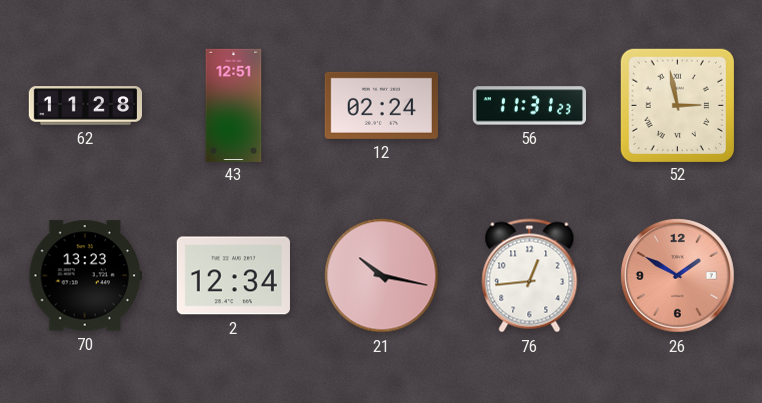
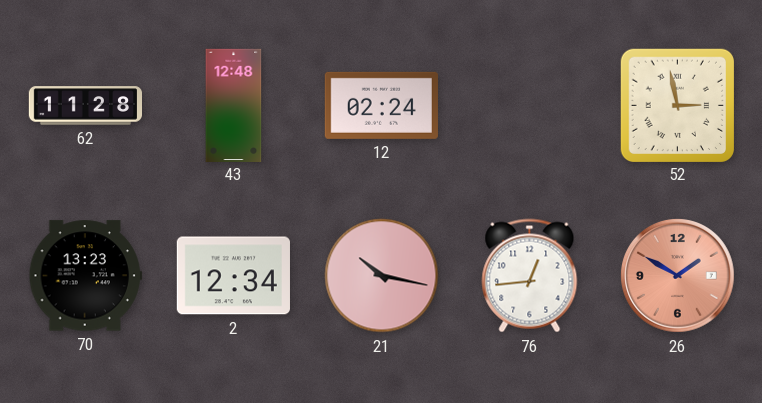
43: 12:51 -> 12:48 (234, 105)
56: 11:31 -> none (529, 106)
